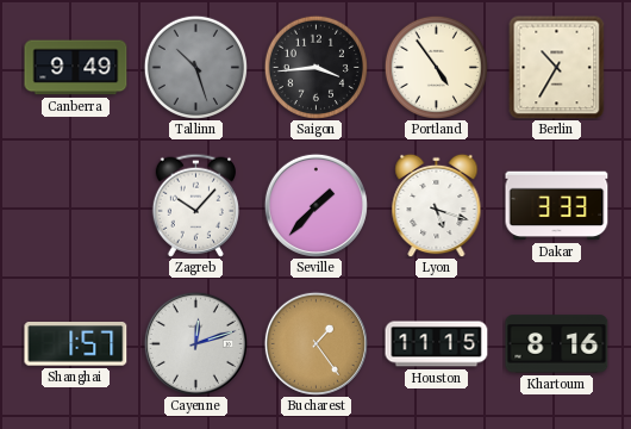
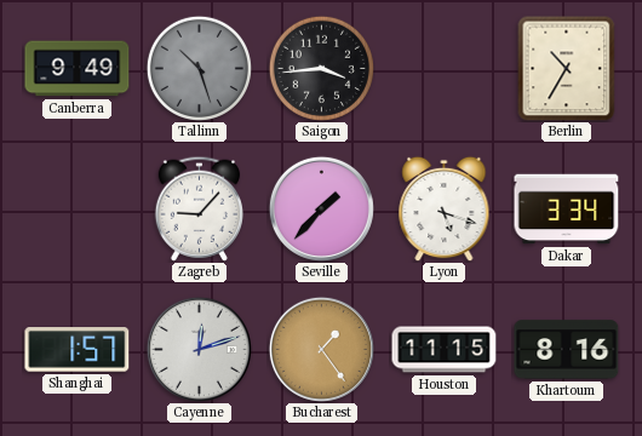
Portland: 4:54 -> none (436, 67)
Zagreb: 10:07 -> 9:07 (199, 208)
Dakar: 3:33 -> 3:34 (567, 210)
